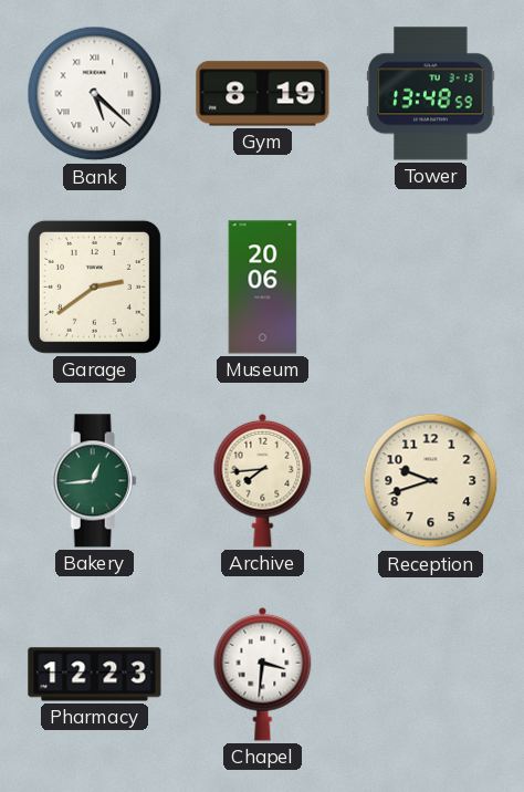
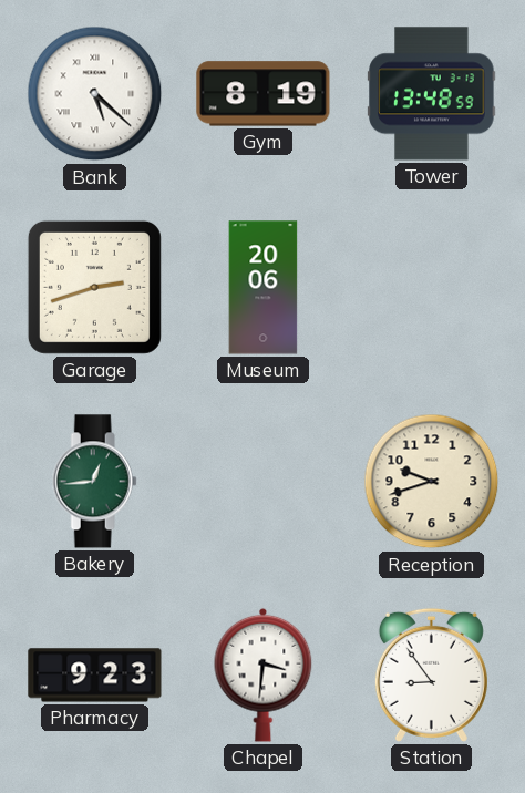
Garage: 2:39 -> 2:42 (94, 287)
Archive: 7:44 -> none (263, 480)
Pharmacy: 12:23 -> 9:23 (95, 676)
Station: none -> 8:54 (431, 674)
